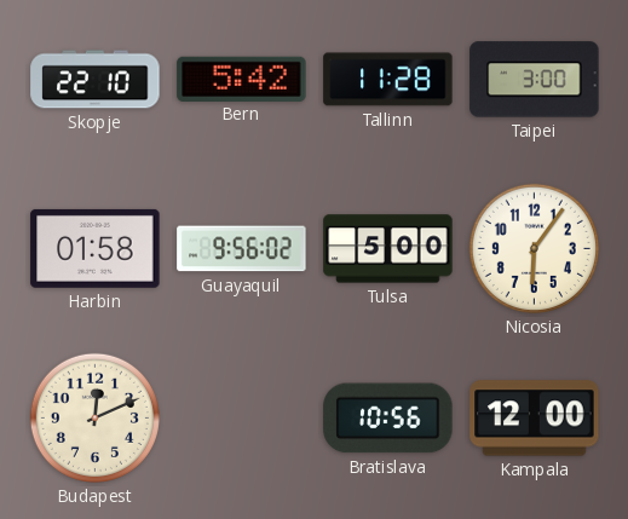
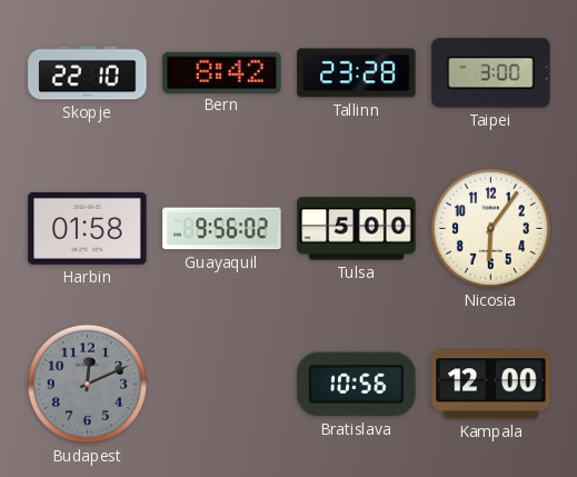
Bern: 5:42 -> 8:42 (222, 72)
Tallinn: 11:28 -> 23:28 (357, 73)
Budapest dial: cream -> grey (87, 384)
